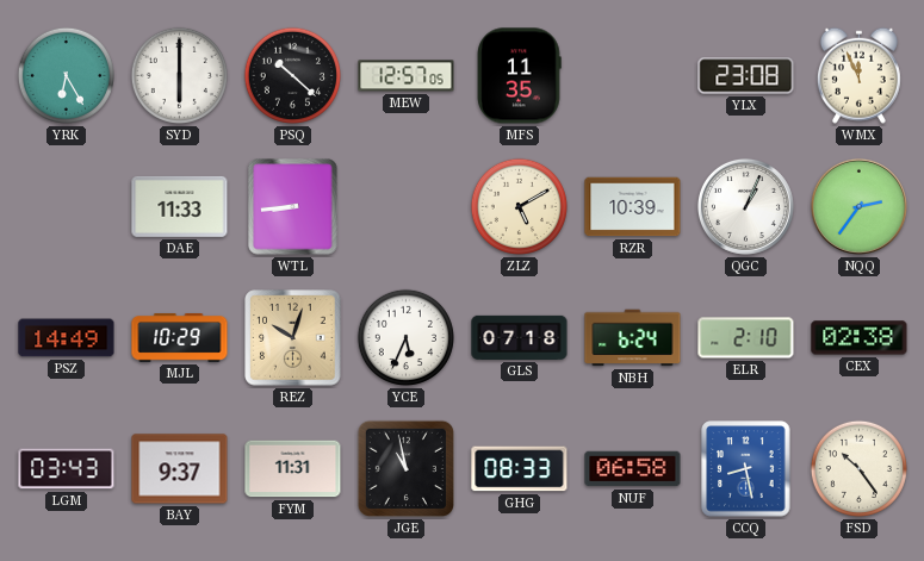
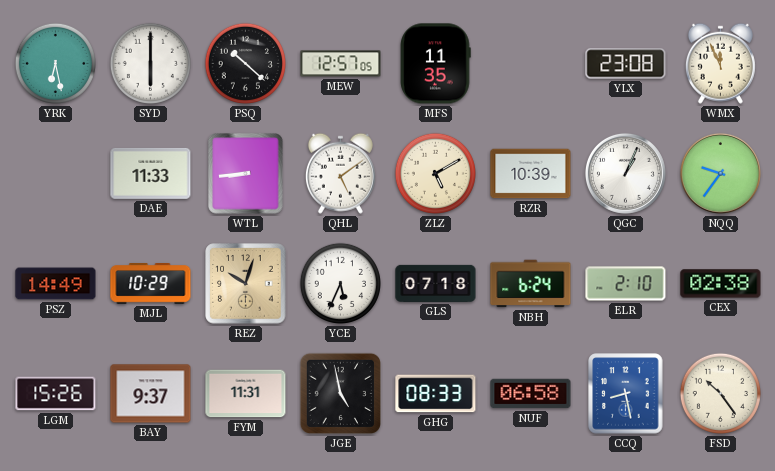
YRK: 6:25 -> 6:28 (55, 63)
QHL: none -> 5:09 (340, 173)
NQQ: 2:36 -> 9:36 (720, 173)
LGM: 03:43 -> 15:26 (56, 394)
JGE: 10:58 -> 4:58 (340, 393)
